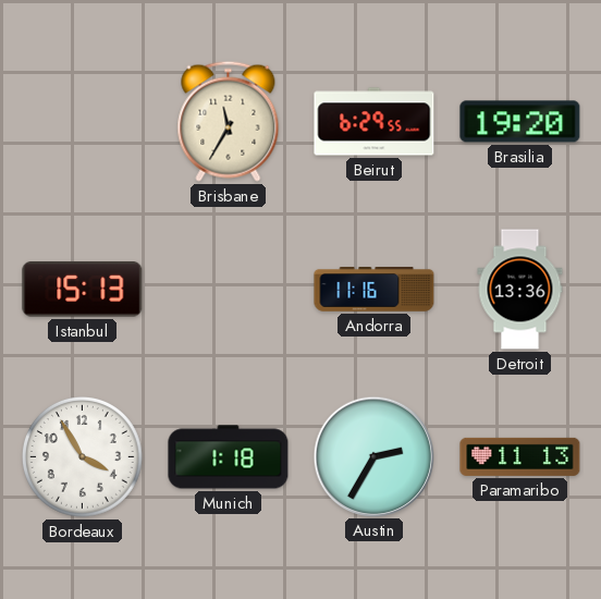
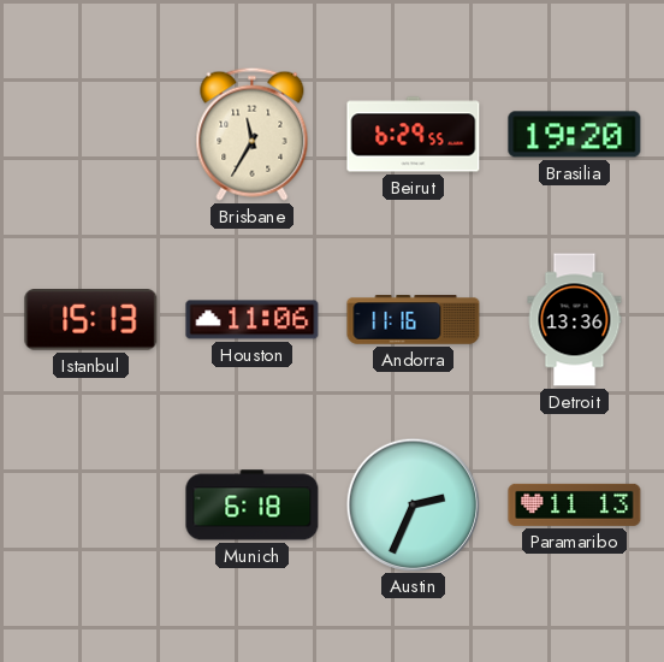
Houston: none -> 11:06 (253, 320)
Bordeaux: 3:55 -> none (82, 456)
Munich: 1:18 -> 6:18 (253, 506)
Austin: 2:35 -> 2:34 (413, 504)
